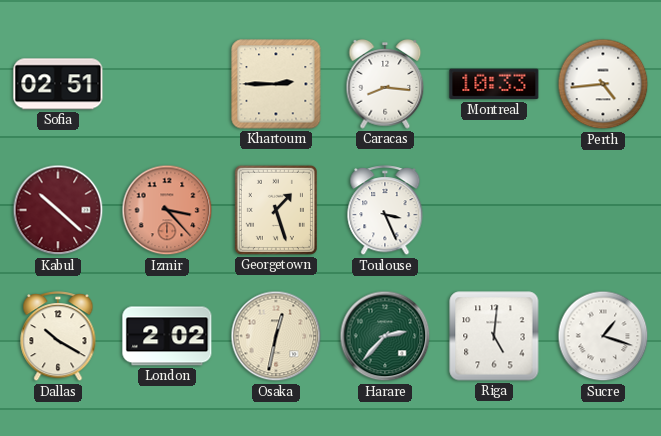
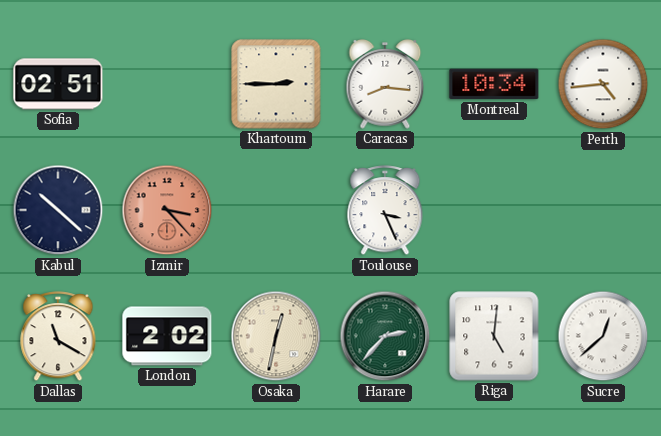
Montreal: 10:33 -> 10:34 (494, 84)
Kabul dial: burgundy -> navy (58, 210)
Georgetown: 1:27 -> none (276, 210)
Dallas: 10:20 -> 11:20 (58, 337)
Sucre: 1:18 -> 12:38 (603, 336)
